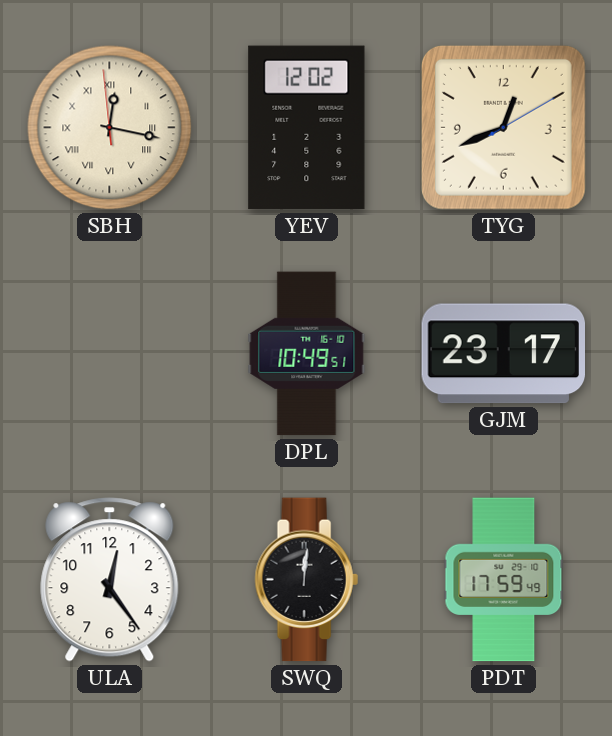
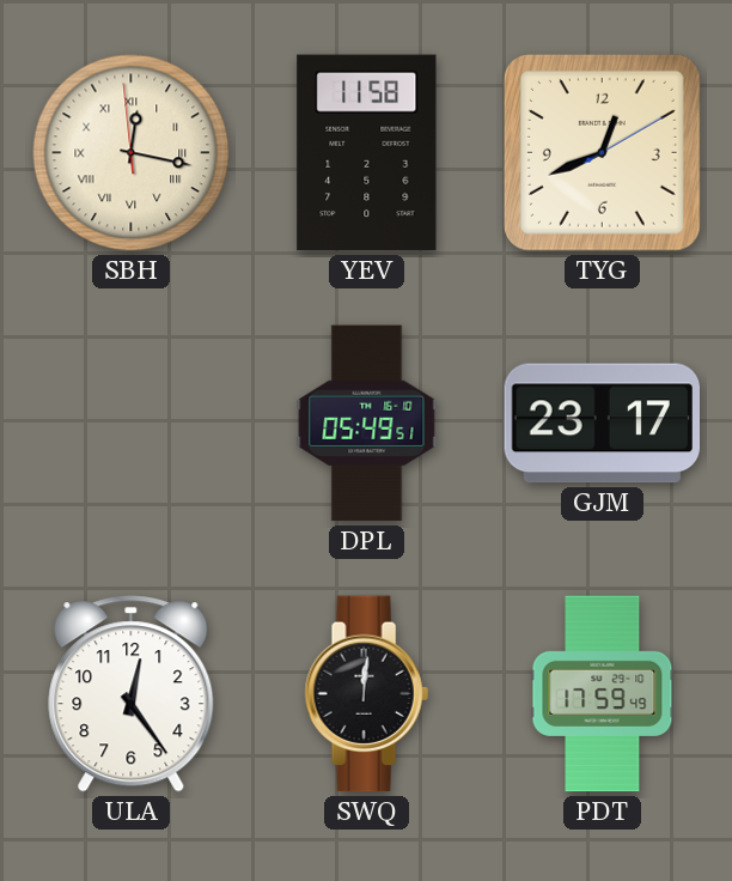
YEV: 12:02 -> 11:58 (367, 153)
DPL: 10:49 -> 05:49 (367, 424)
